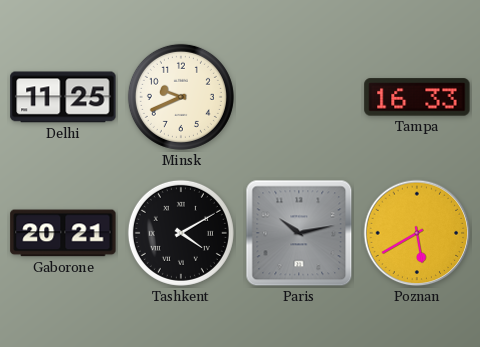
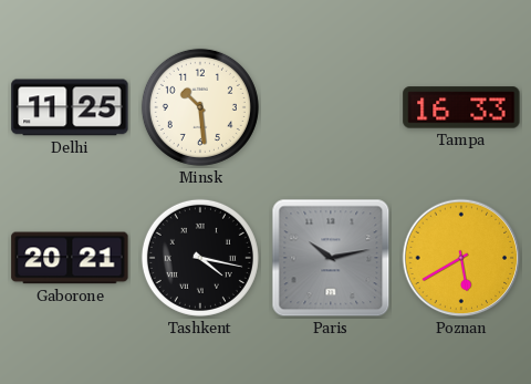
Minsk: 9:41 -> 10:29 (200, 107)
Tashkent: 4:10 -> 4:17 (200, 258)
